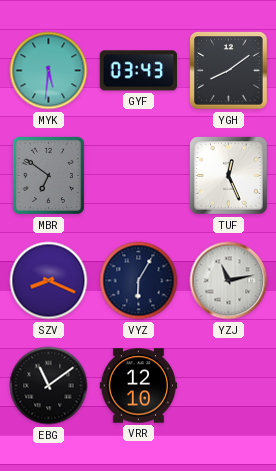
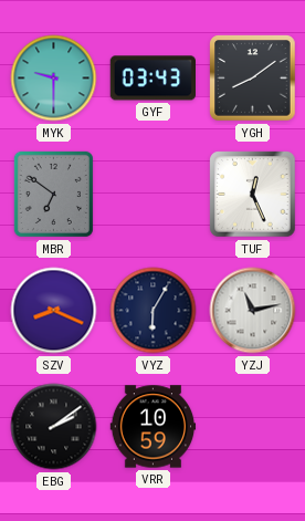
MYK: 5:31 -> 9:30 (54, 79)
EBG: 11:09 -> 2:09 (54, 427)
VRR: 12:10 -> 10:59 (154, 427)
